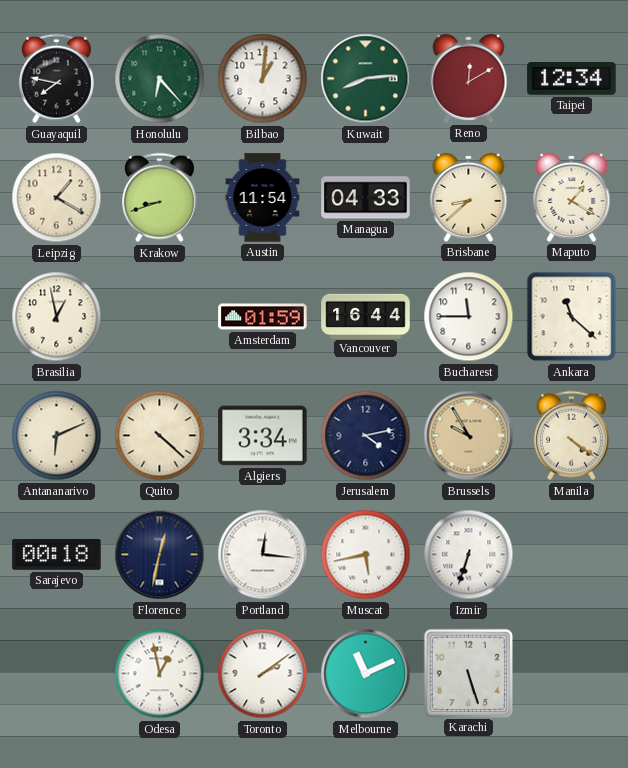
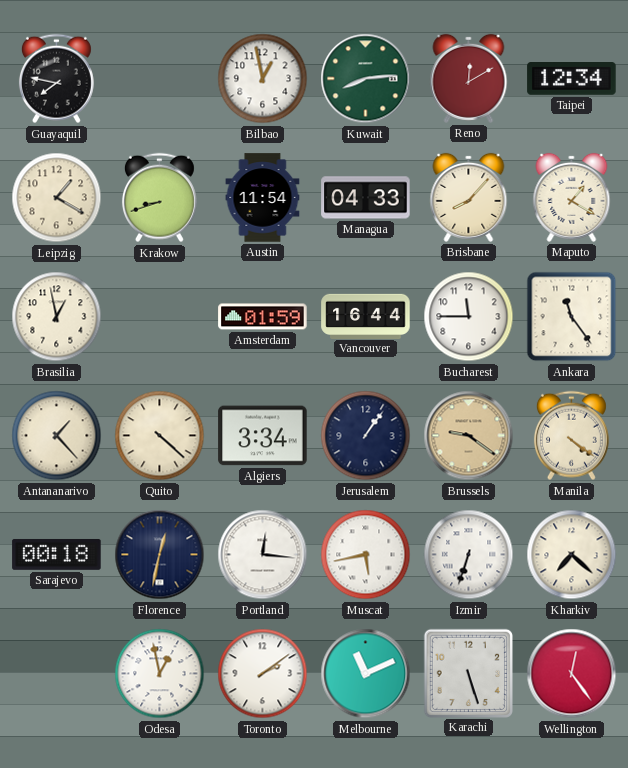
Honolulu: 6:23 -> none (160, 79)
Bilbao: 1:01 -> 12:58 (263, 79)
Brisbane: 8:38 -> 8:07 (469, 197)
Ankara: 11:22 -> 11:24 (572, 317)
Antananarivo: 6:11 -> 1:23 (57, 436)
Jerusalem: 4:13 -> 1:06 (366, 436)
Brussels: 9:55 -> 9:21 (469, 436)
Kharkiv: none -> 7:22 (572, 555)
Wellington: none -> 12:24 (572, 674)
